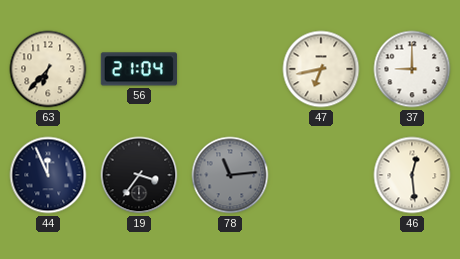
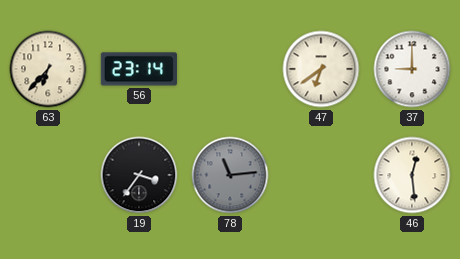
56: 21:04 -> 23:14 (139, 69)
47: 6:43 -> 6:39 (321, 69)
44: 11:56 -> none (48, 175)
